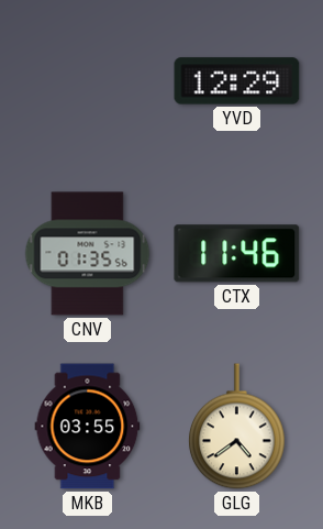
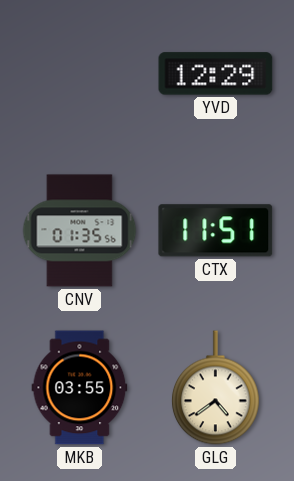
CTX: 11:46 -> 11:51 (216, 231)
